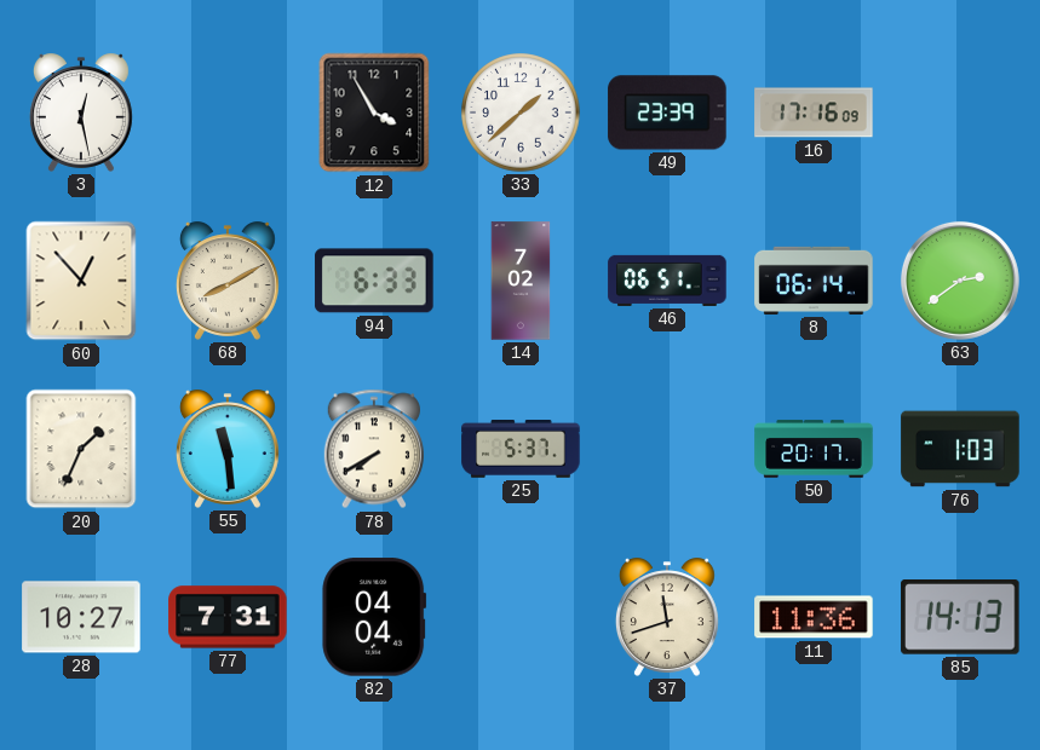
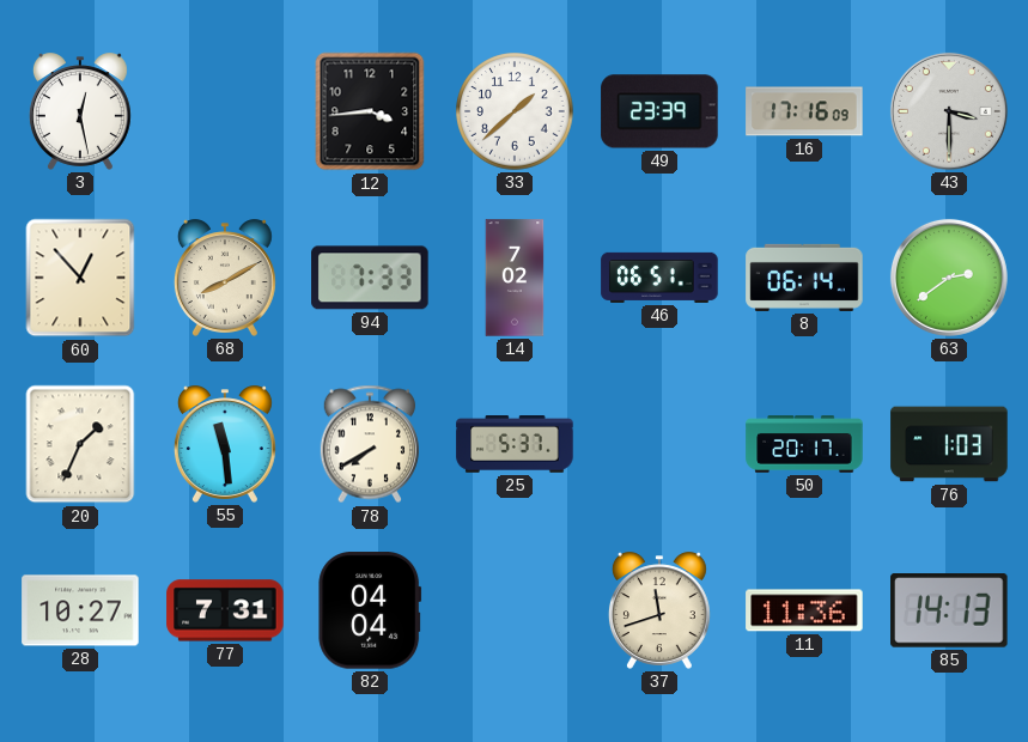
12: 3:55 -> 3:44 (370, 111)
43: none -> 3:30 (949, 111)
94: 6:33 -> 7:33 (370, 278)
